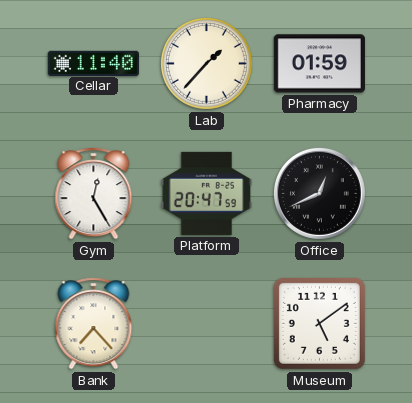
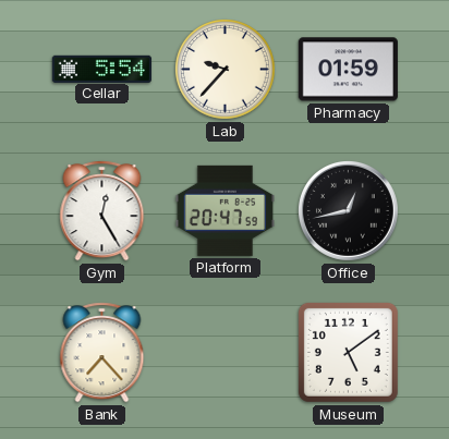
Cellar: 11:40 -> 5:54 (101, 69)
Lab: 1:37 -> 9:37 (226, 70)
Office: 12:41 -> 12:43 (348, 210)
